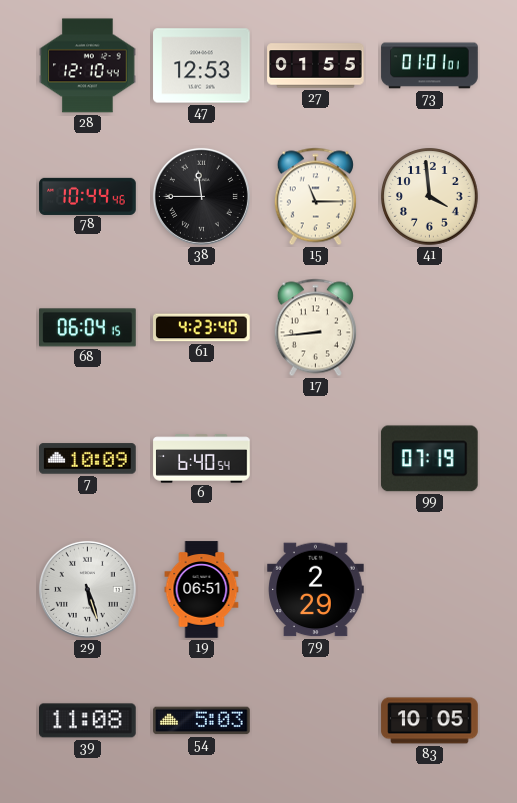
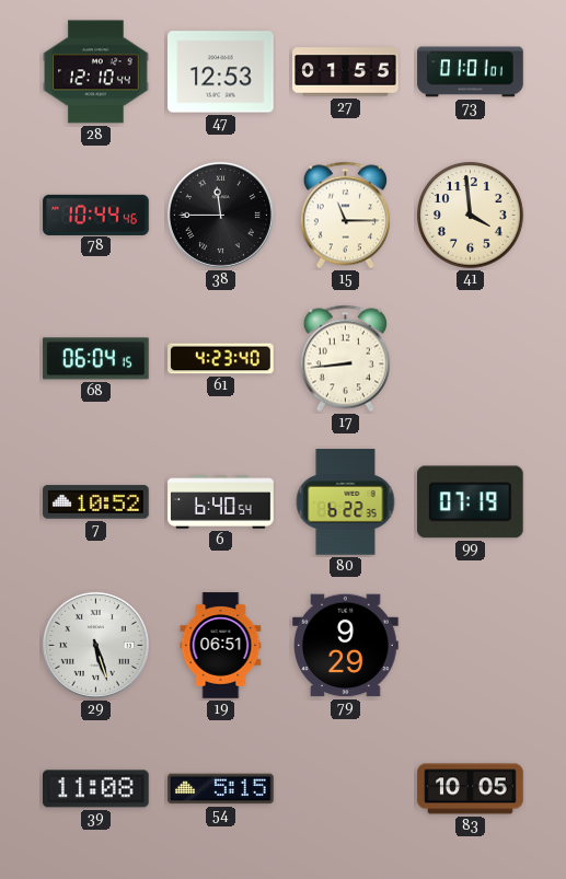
7: 10:09 -> 10:52 (96, 502)
80: none -> 6:22 (346, 502)
79: 2:29 -> 9:29 (346, 646)
54: 5:03 -> 5:15 (221, 789)
